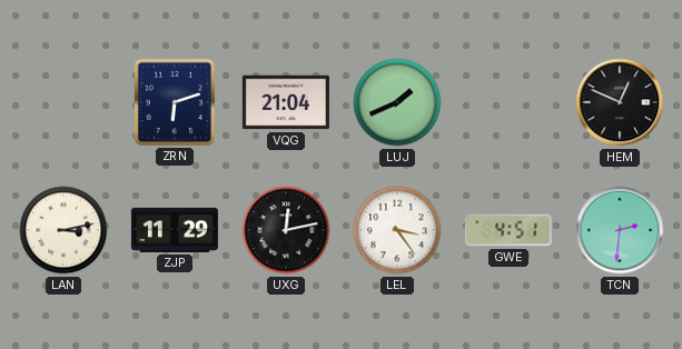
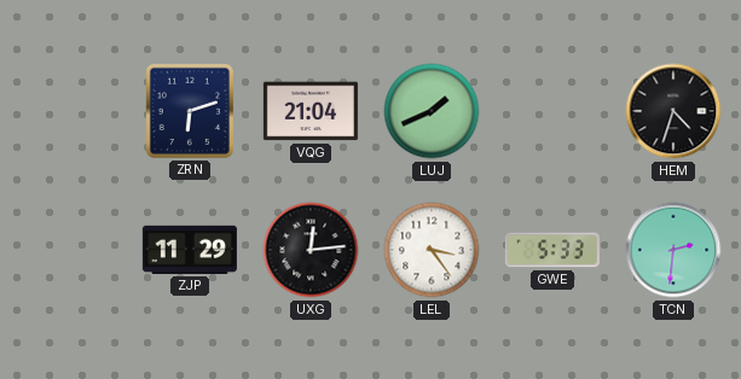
HEM: 12:49 -> 4:33 (673, 111)
LAN: 3:13 -> none (63, 230)
UXG: 12:13 -> 12:14 (311, 250)
GWE: 4:51 -> 5:33 (552, 250)
